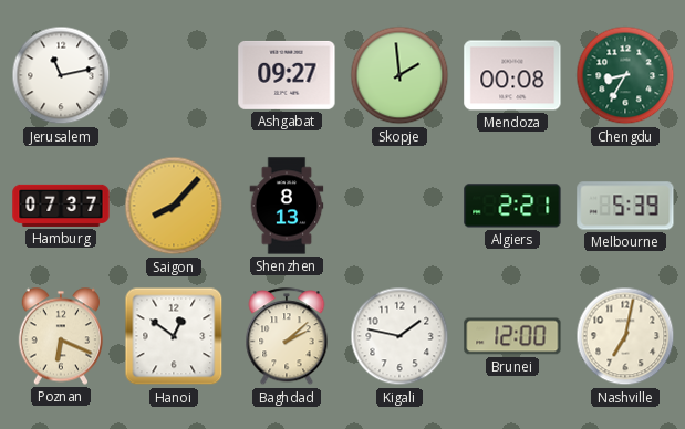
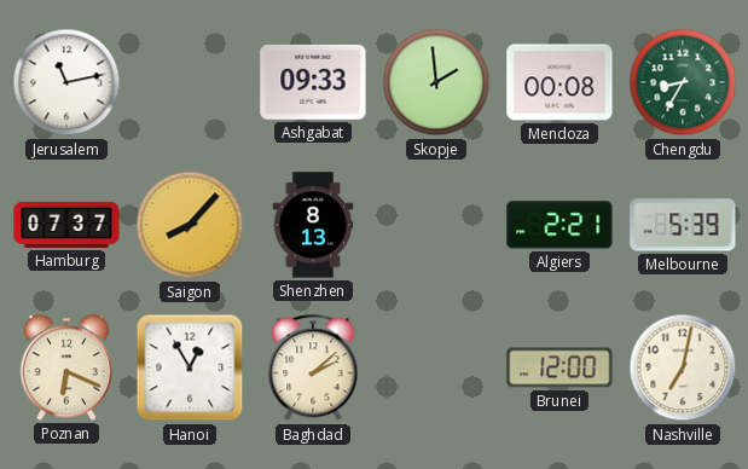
Ashgabat: 09:27 -> 09:33 (313, 82)
Hanoi: 12:51 -> 12:55 (190, 367)
Kigali: 1:47 -> none (399, 336)
